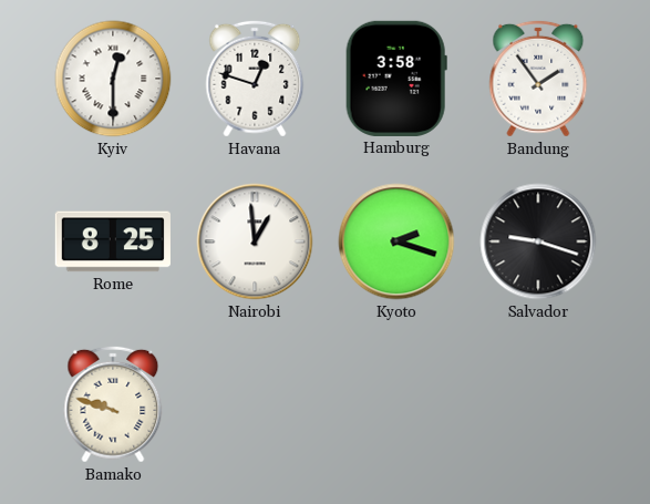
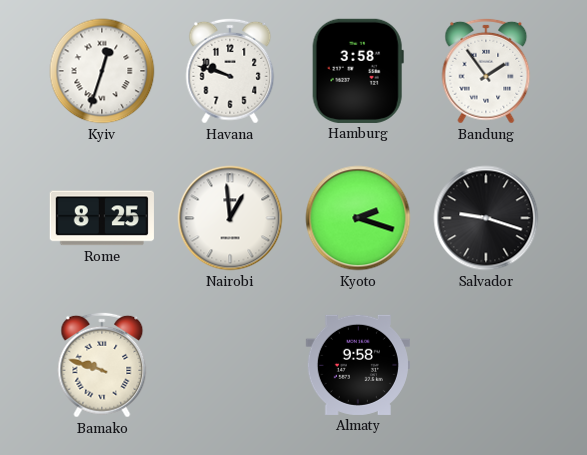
Kyiv: 12:30 -> 12:33 (102, 71)
Havana: 12:48 -> 9:48 (230, 71)
Almaty: none -> 9:58 (358, 365)
